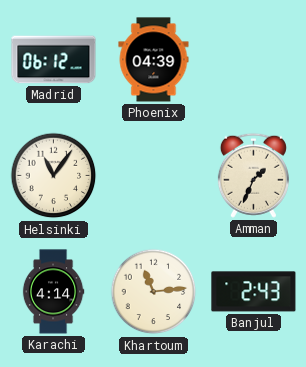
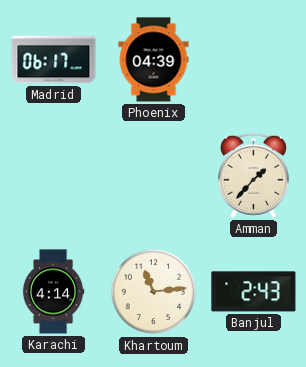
Madrid: 06:12 -> 06:17 (54, 60)
Helsinki: 11:06 -> none (54, 176)
Amman: 1:34 -> 1:37 (253, 175)
